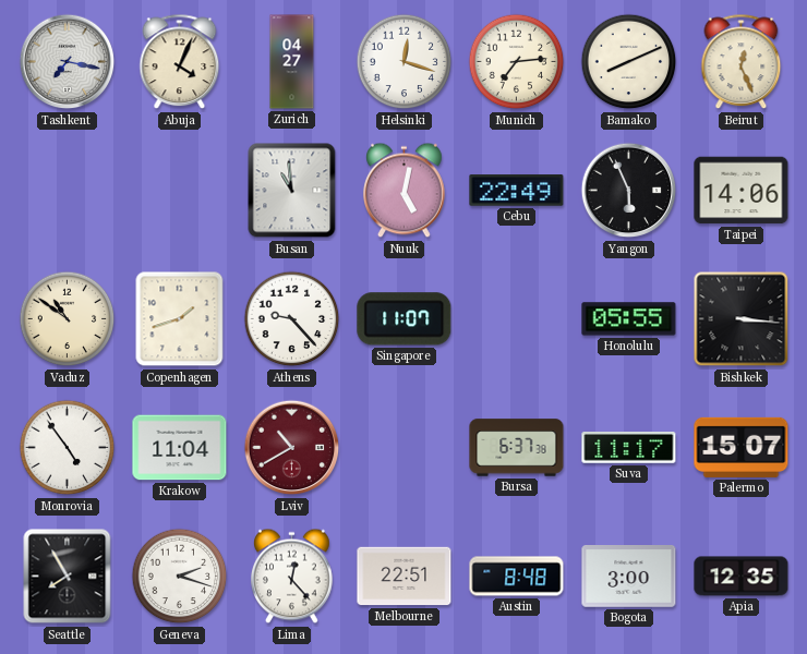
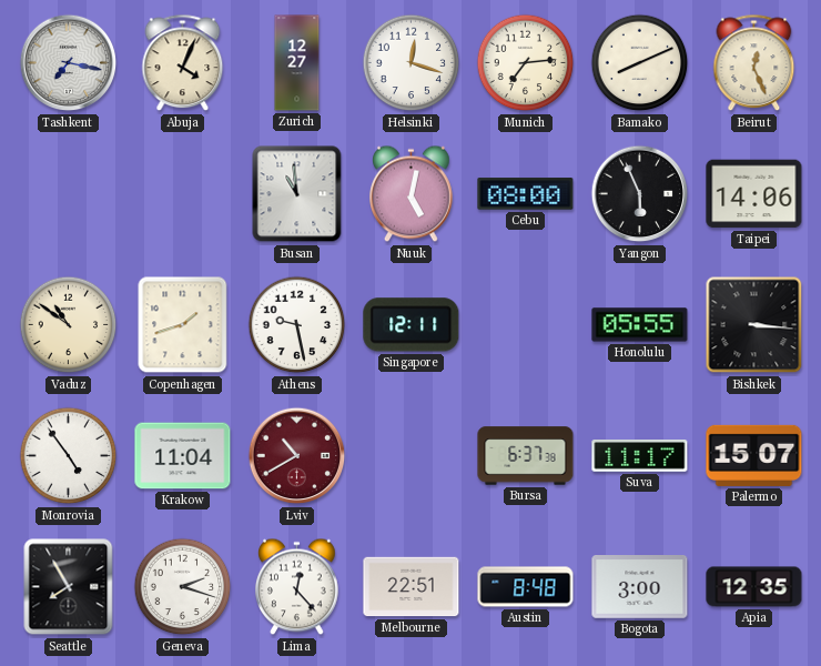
Zurich: 04:27 -> 12:27 (297, 63)
Cebu: 22:49 -> 08:00 (526, 194)
Athens: 9:23 -> 9:28 (297, 325)
Singapore: 11:07 -> 12:11 (412, 325)
